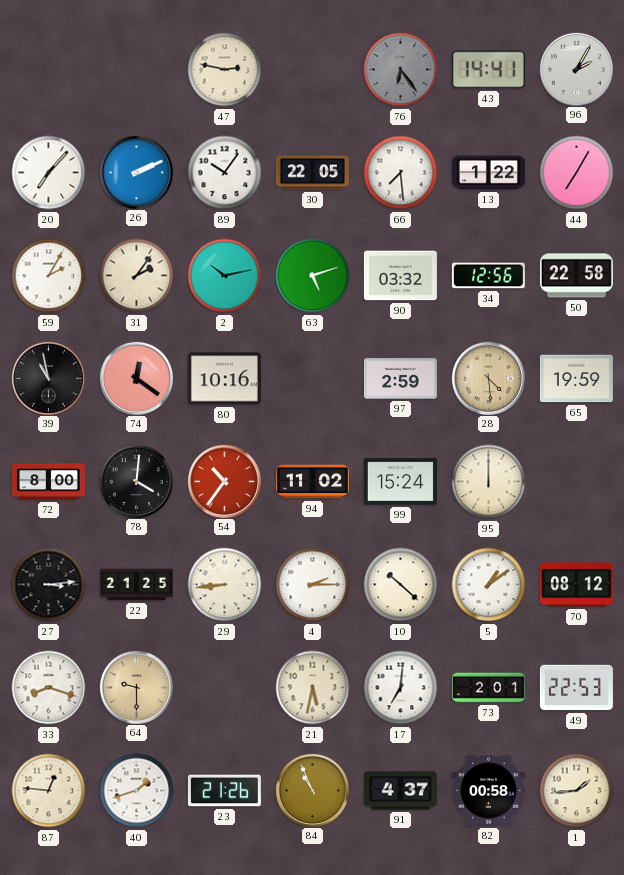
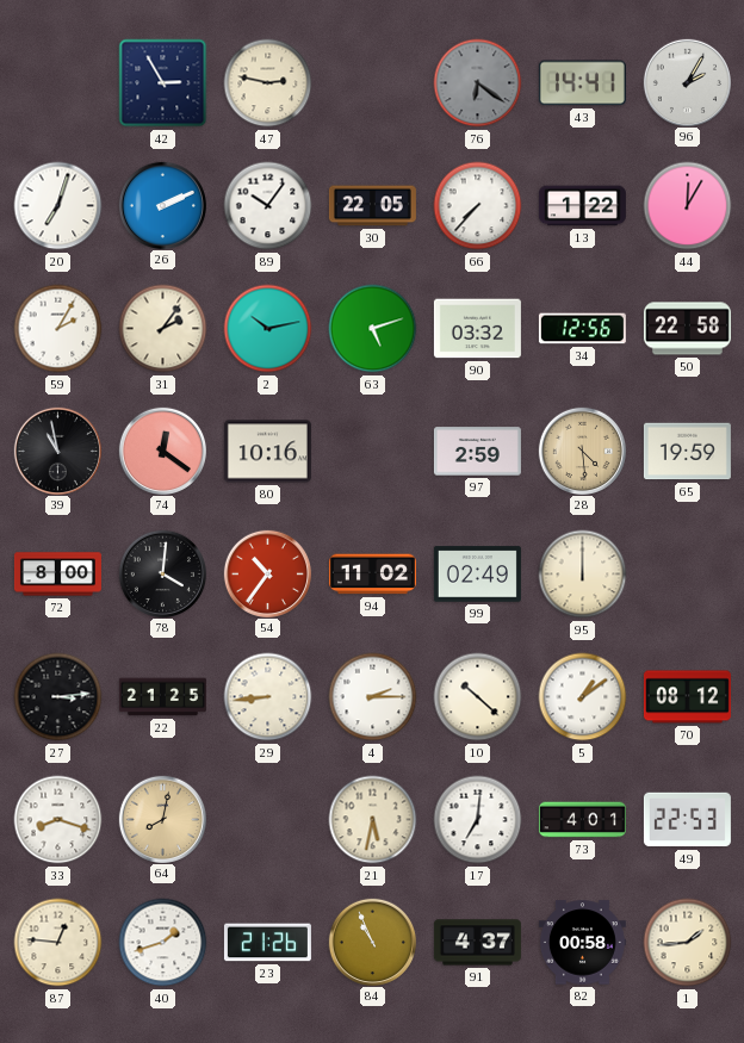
42: none -> 2:55 (163, 83)
76: 6:24 -> 6:21 (478, 83)
20: 7:07 -> 7:03 (58, 206)
66: 7:29 -> 7:37 (478, 206)
44: 7:05 -> 12:05 (688, 206)
99: 15:24 -> 02:49 (477, 575)
64: 9:30 -> 8:02 (162, 819)
73: 2:01 -> 4:01 (582, 820)
